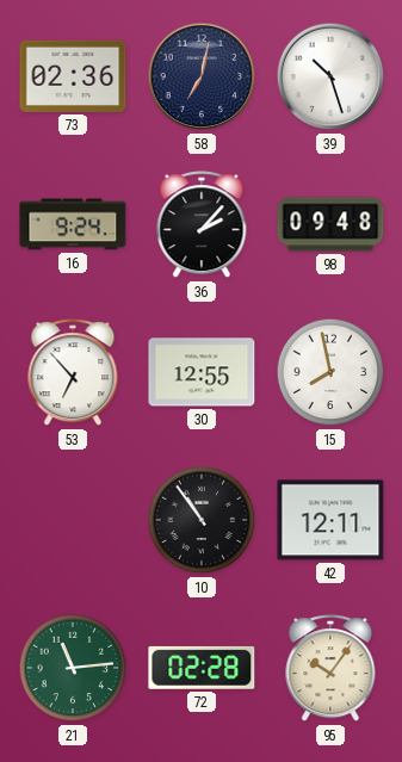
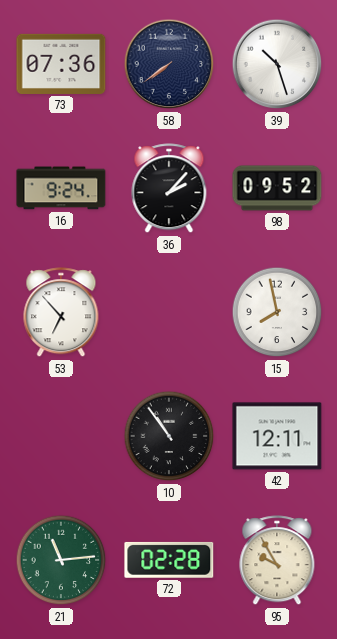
73: 02:36 -> 07:36 (61, 64)
58: 7:02 -> 7:39 (169, 64)
98: 09:48 -> 09:52 (277, 188)
30: 12:55 -> none (202, 372)
95: 10:06 -> 9:55 (277, 561)
